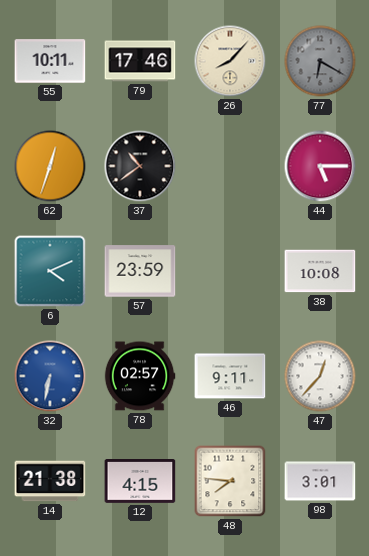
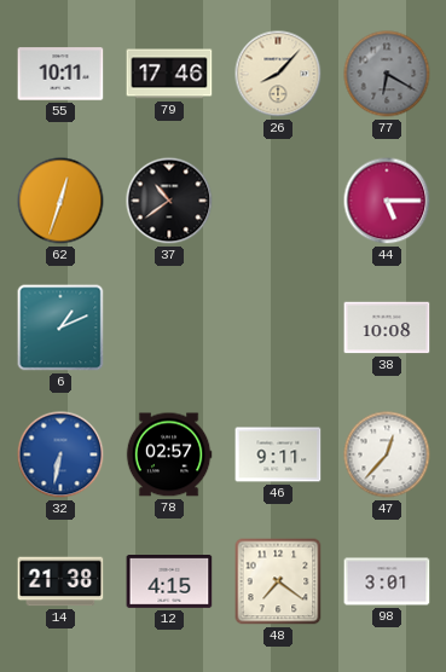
6: 4:11 -> 1:11 (60, 328)
57: 23:59 -> none (140, 271)
48: 7:46 -> 7:21 (278, 581)
